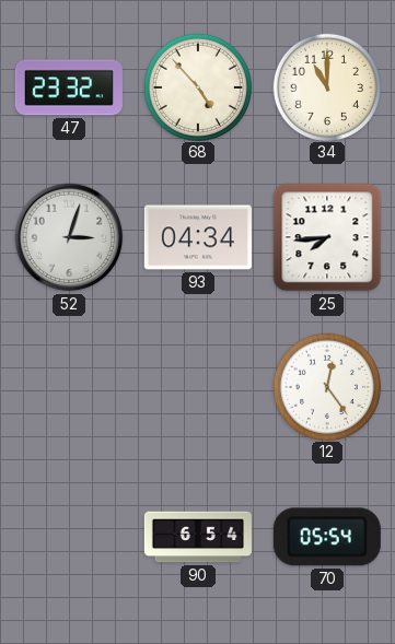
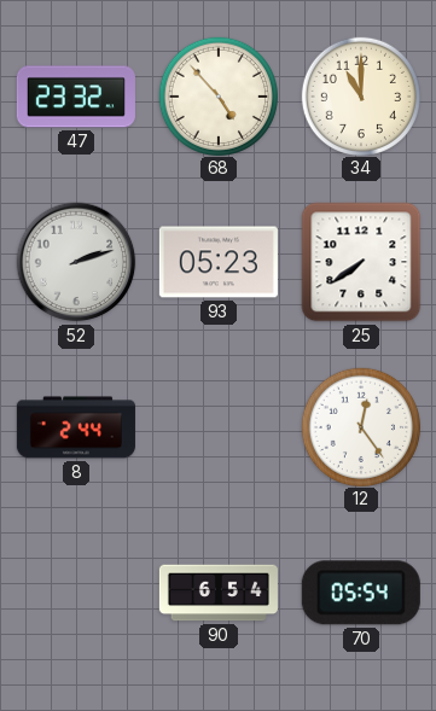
52: 3:03 -> 2:12 (76, 262)
93: 04:34 -> 05:23 (219, 262)
25: 7:44 -> 7:39 (361, 262)
8: none -> 2:44 (76, 427)
